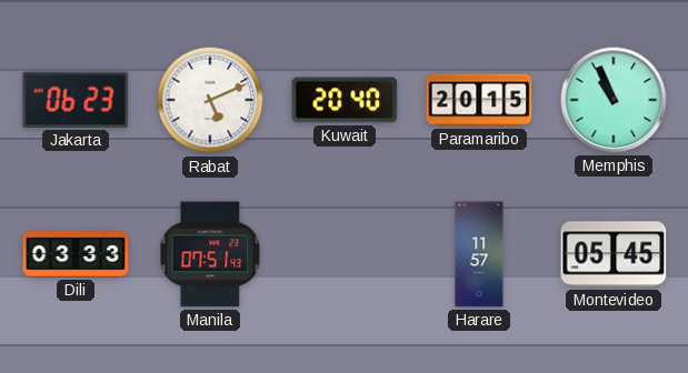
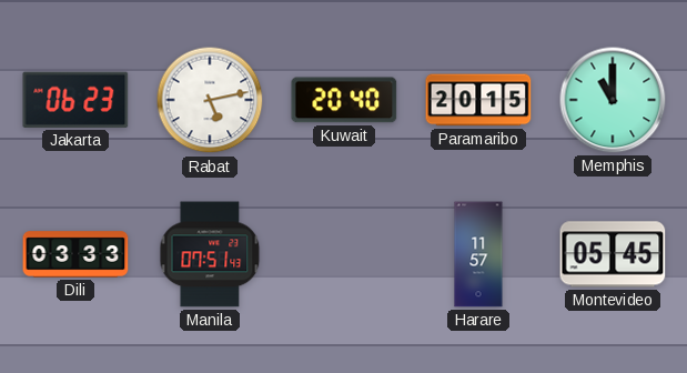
Rabat: 5:11 -> 5:13 (210, 100)
Memphis: 10:56 -> 11:00 (613, 100)
